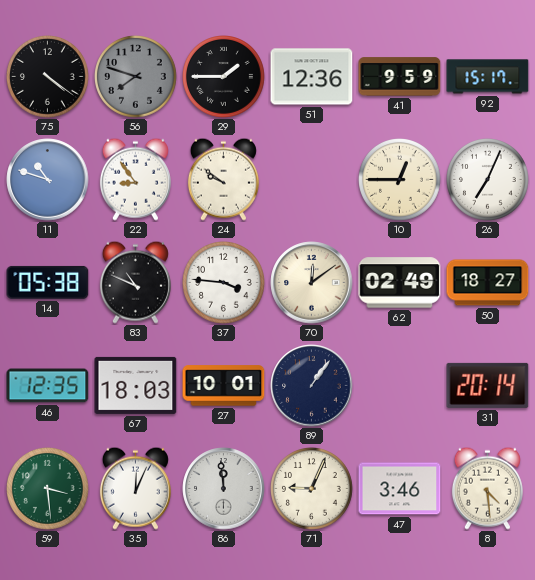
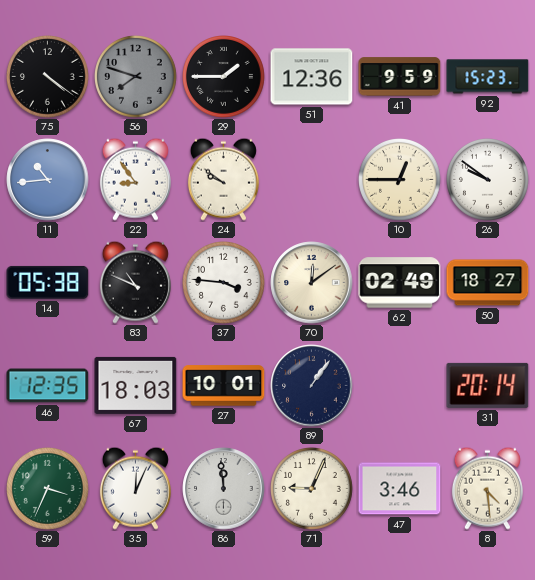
92: 15:17 -> 15:23 (488, 77)
11: 10:48 -> 10:44 (48, 180)
26: 7:04 -> 9:51 (488, 180)
59: 3:29 -> 3:34 (48, 489)
